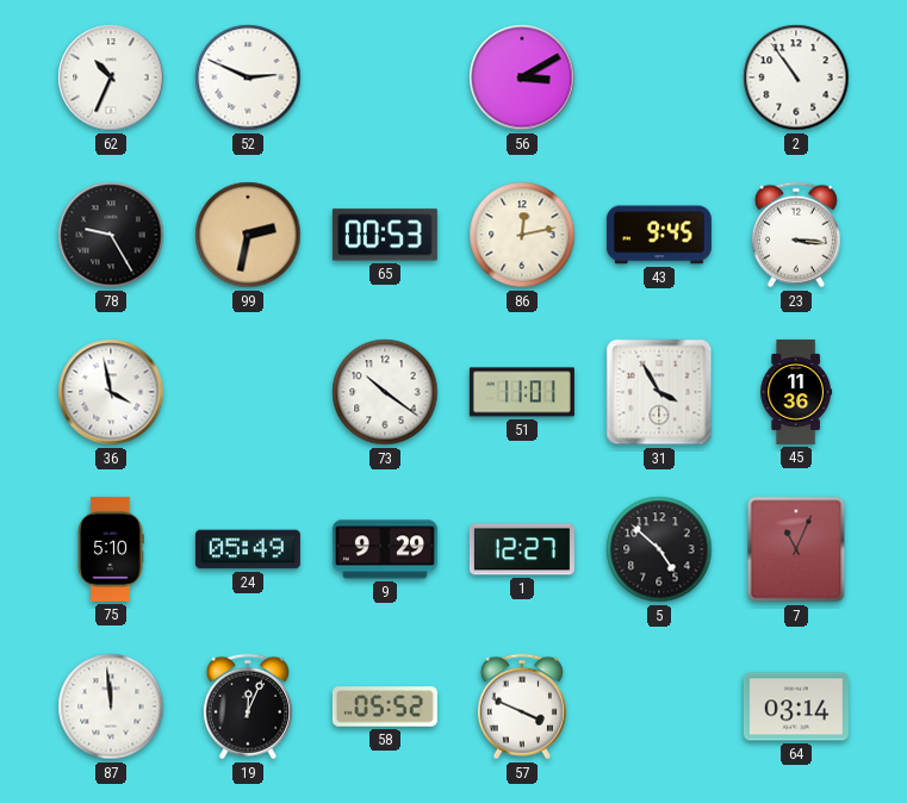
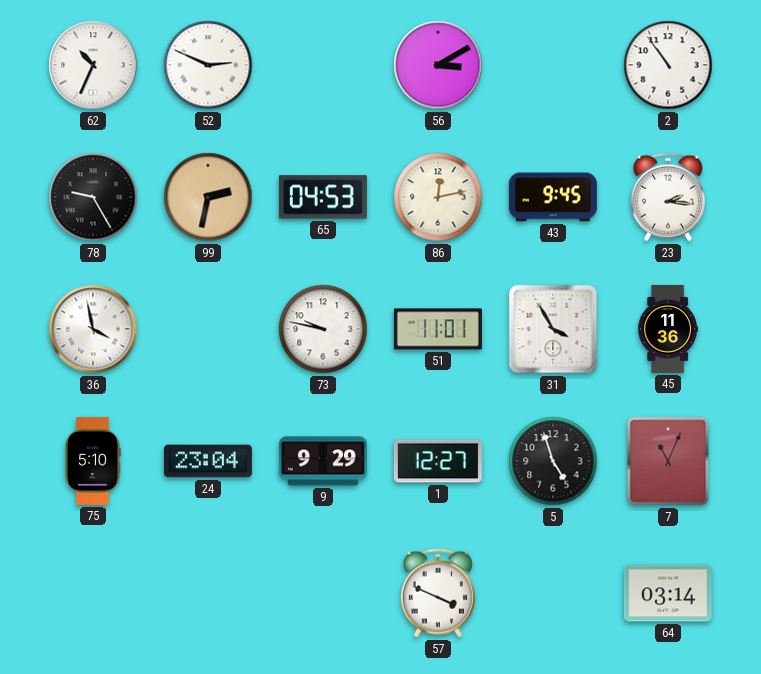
65: 00:53 -> 04:53 (323, 197)
23: 3:16 -> 2:16 (668, 197)
73: 10:21 -> 9:47 (323, 329)
24: 05:49 -> 23:04 (208, 461)
5: 4:52 -> 4:57 (553, 461)
87: 11:59 -> none (111, 706)
19: 12:04 -> none (248, 706)
58: 05:52 -> none (385, 706)
